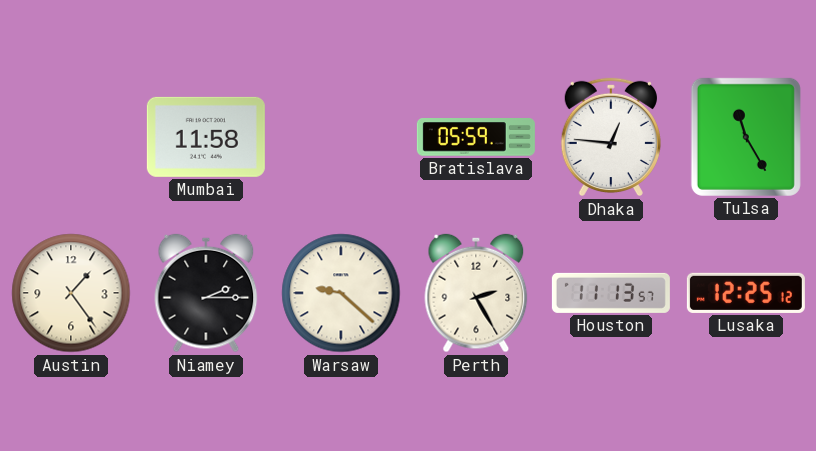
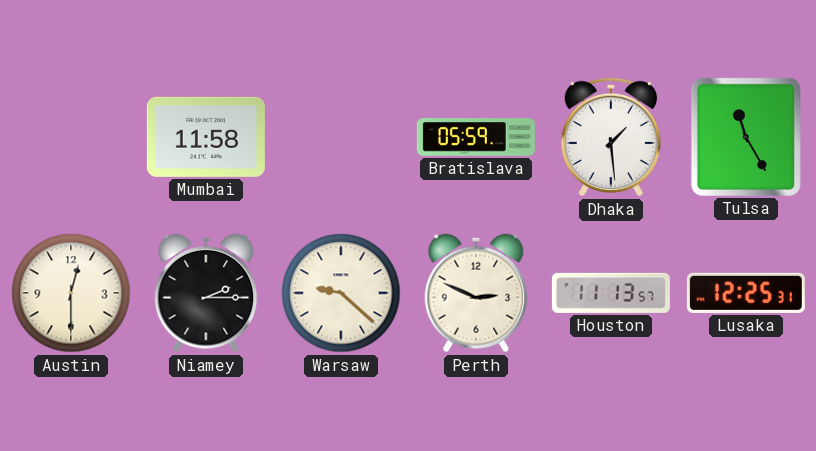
Dhaka: 12:46 -> 1:29 (611, 137)
Austin: 1:24 -> 12:30 (71, 293)
Perth: 2:25 -> 2:49 (476, 293)
Lusaka: 12:25:12 -> 12:25:31 (746, 293)
